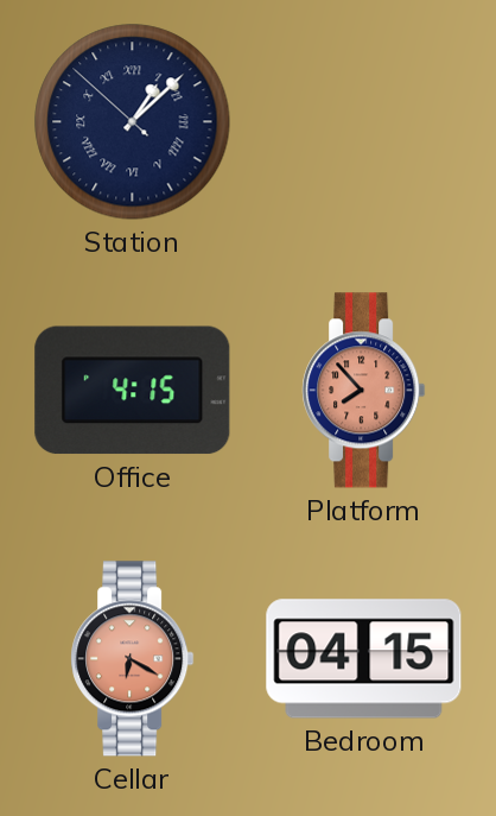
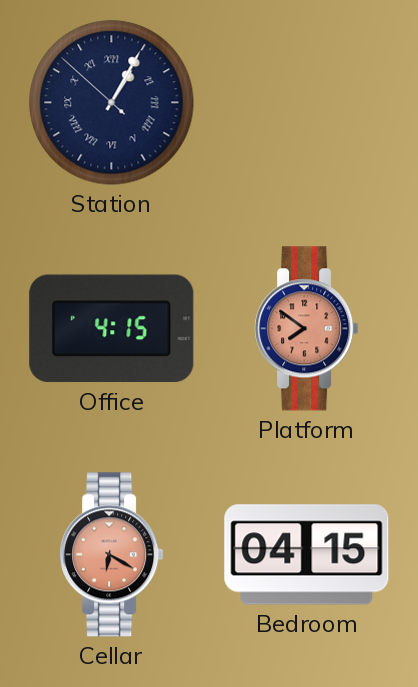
Station: 1:07 -> 1:04 (112, 103)
Platform: 7:53 -> 7:51 (307, 329)
